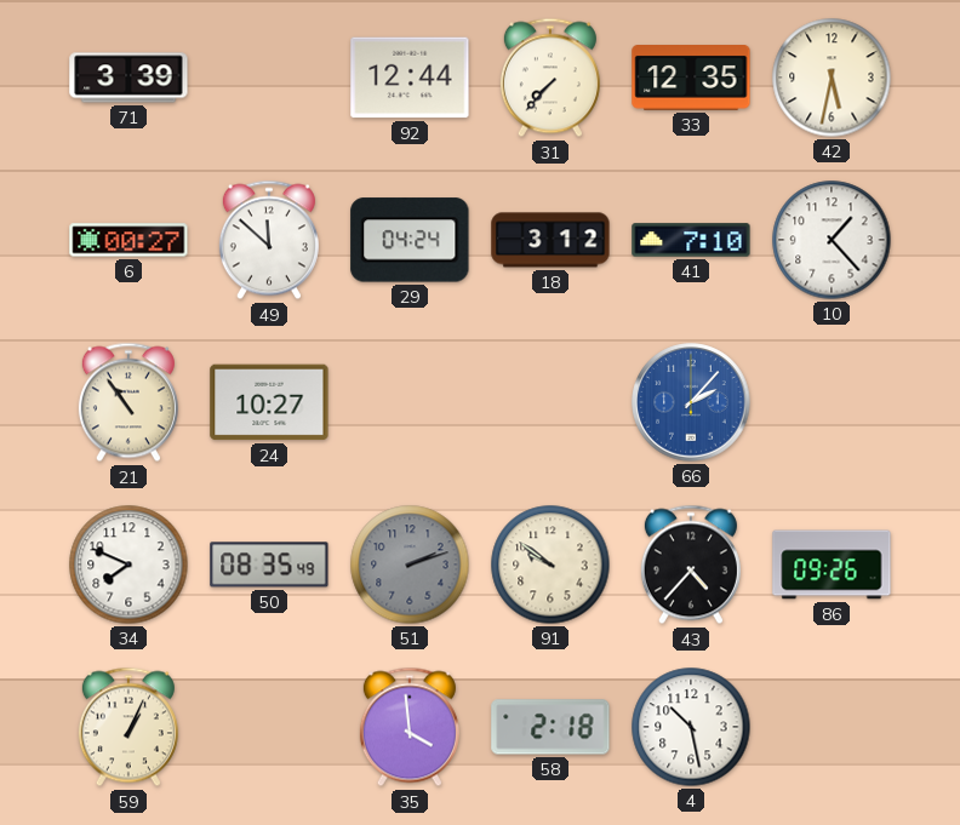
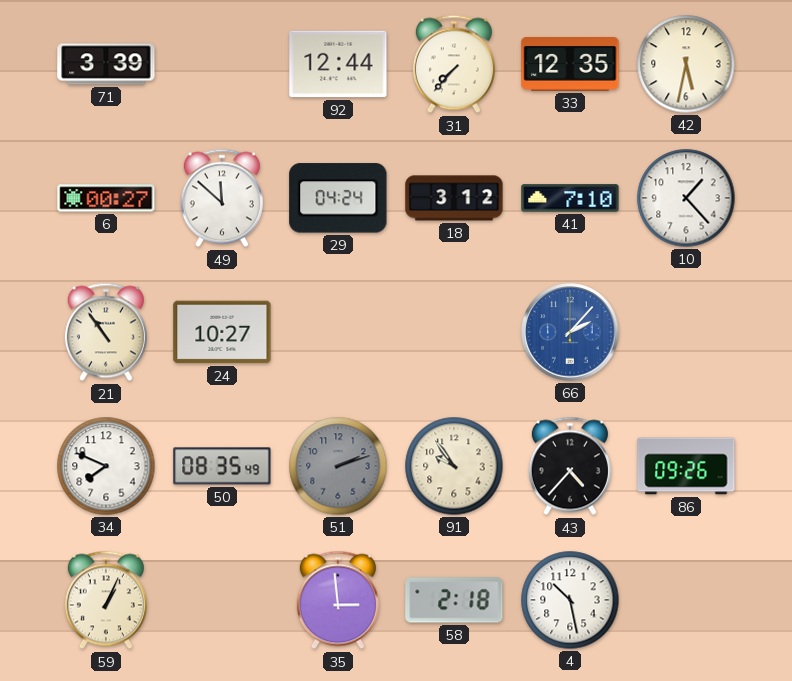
91: 9:51 -> 9:54 (454, 466)
35: 3:59 -> 2:59 (338, 600)
